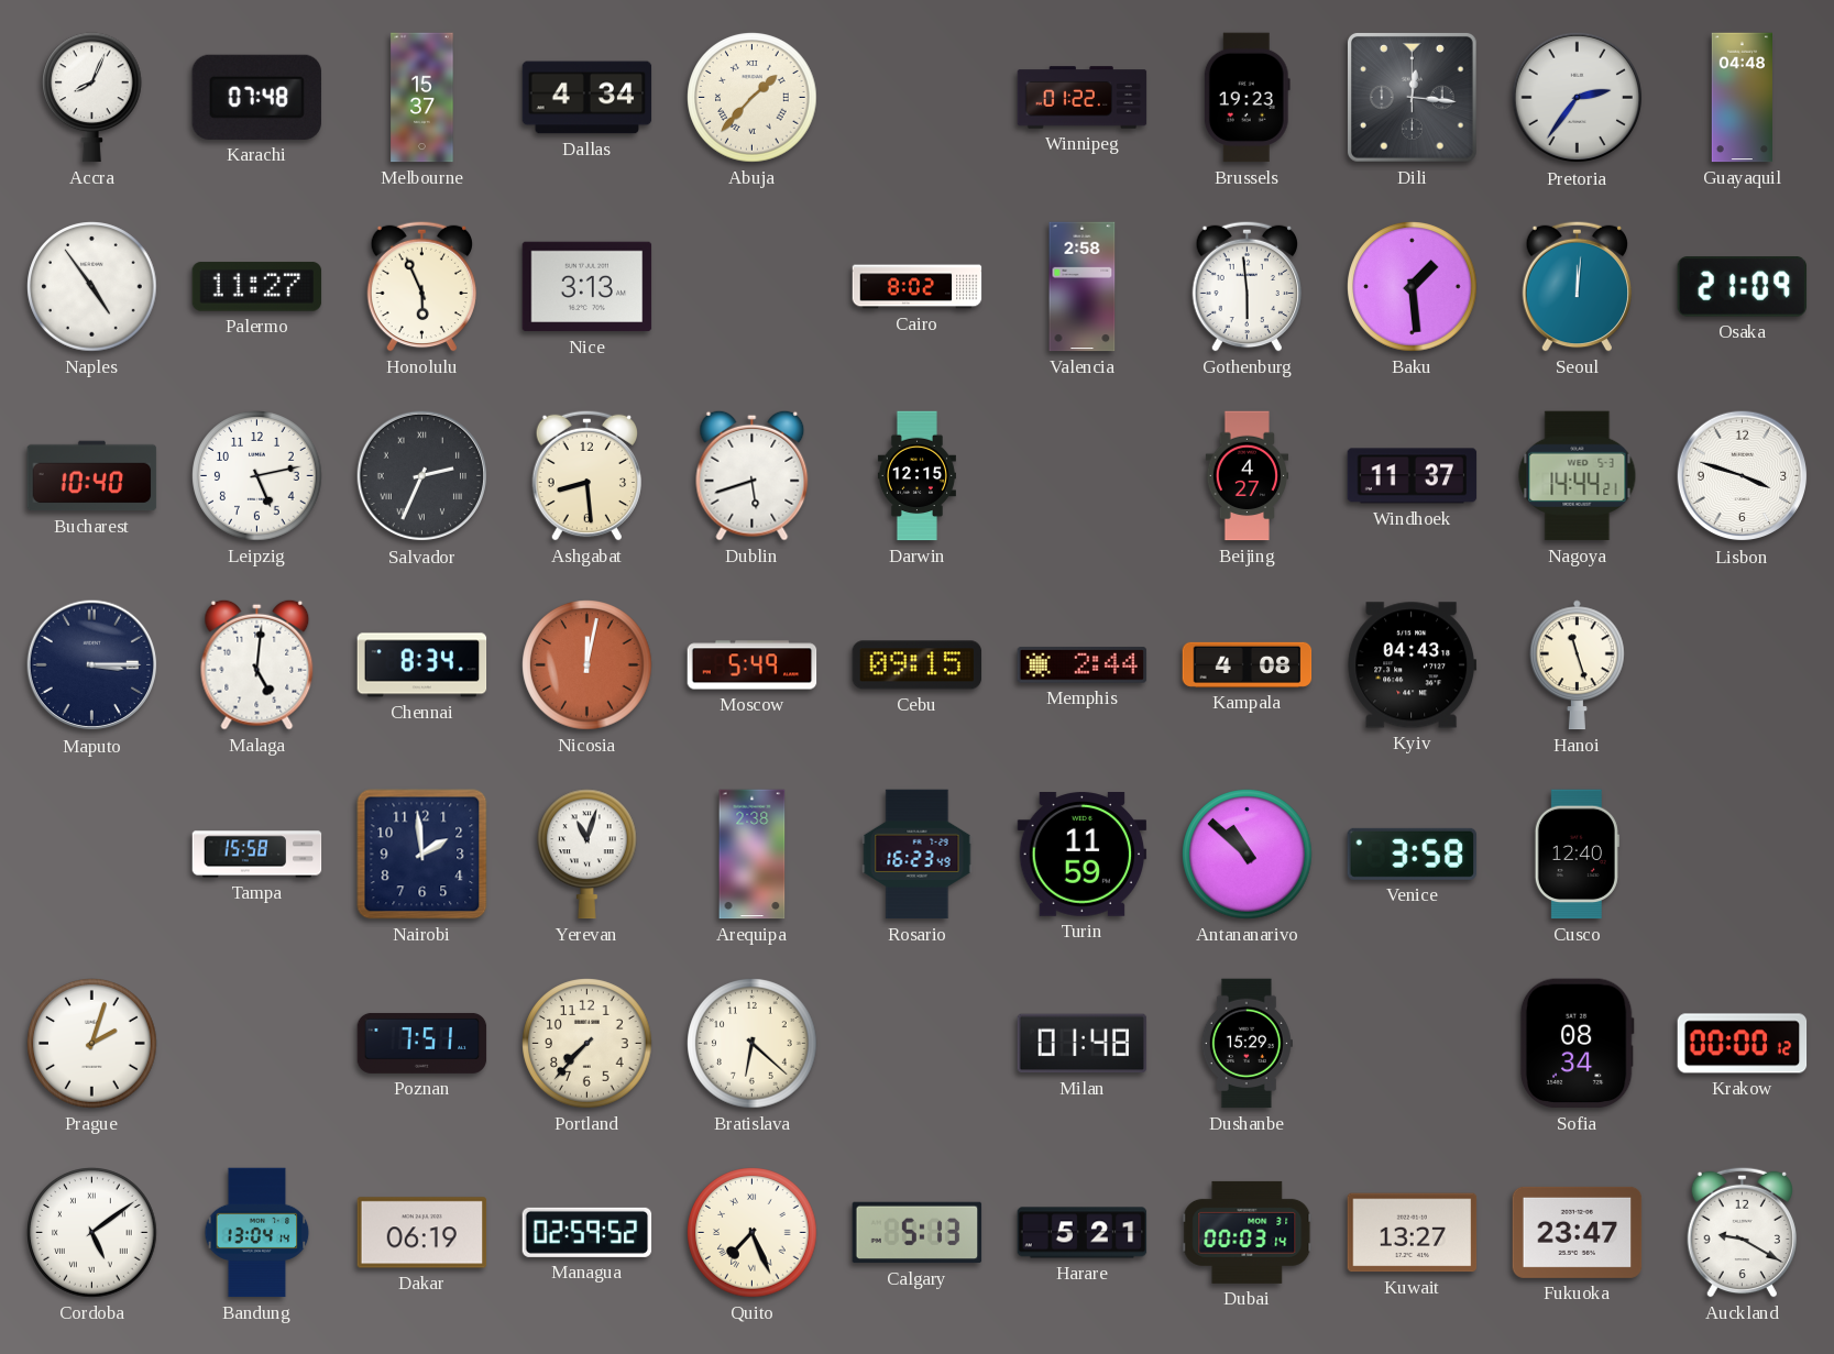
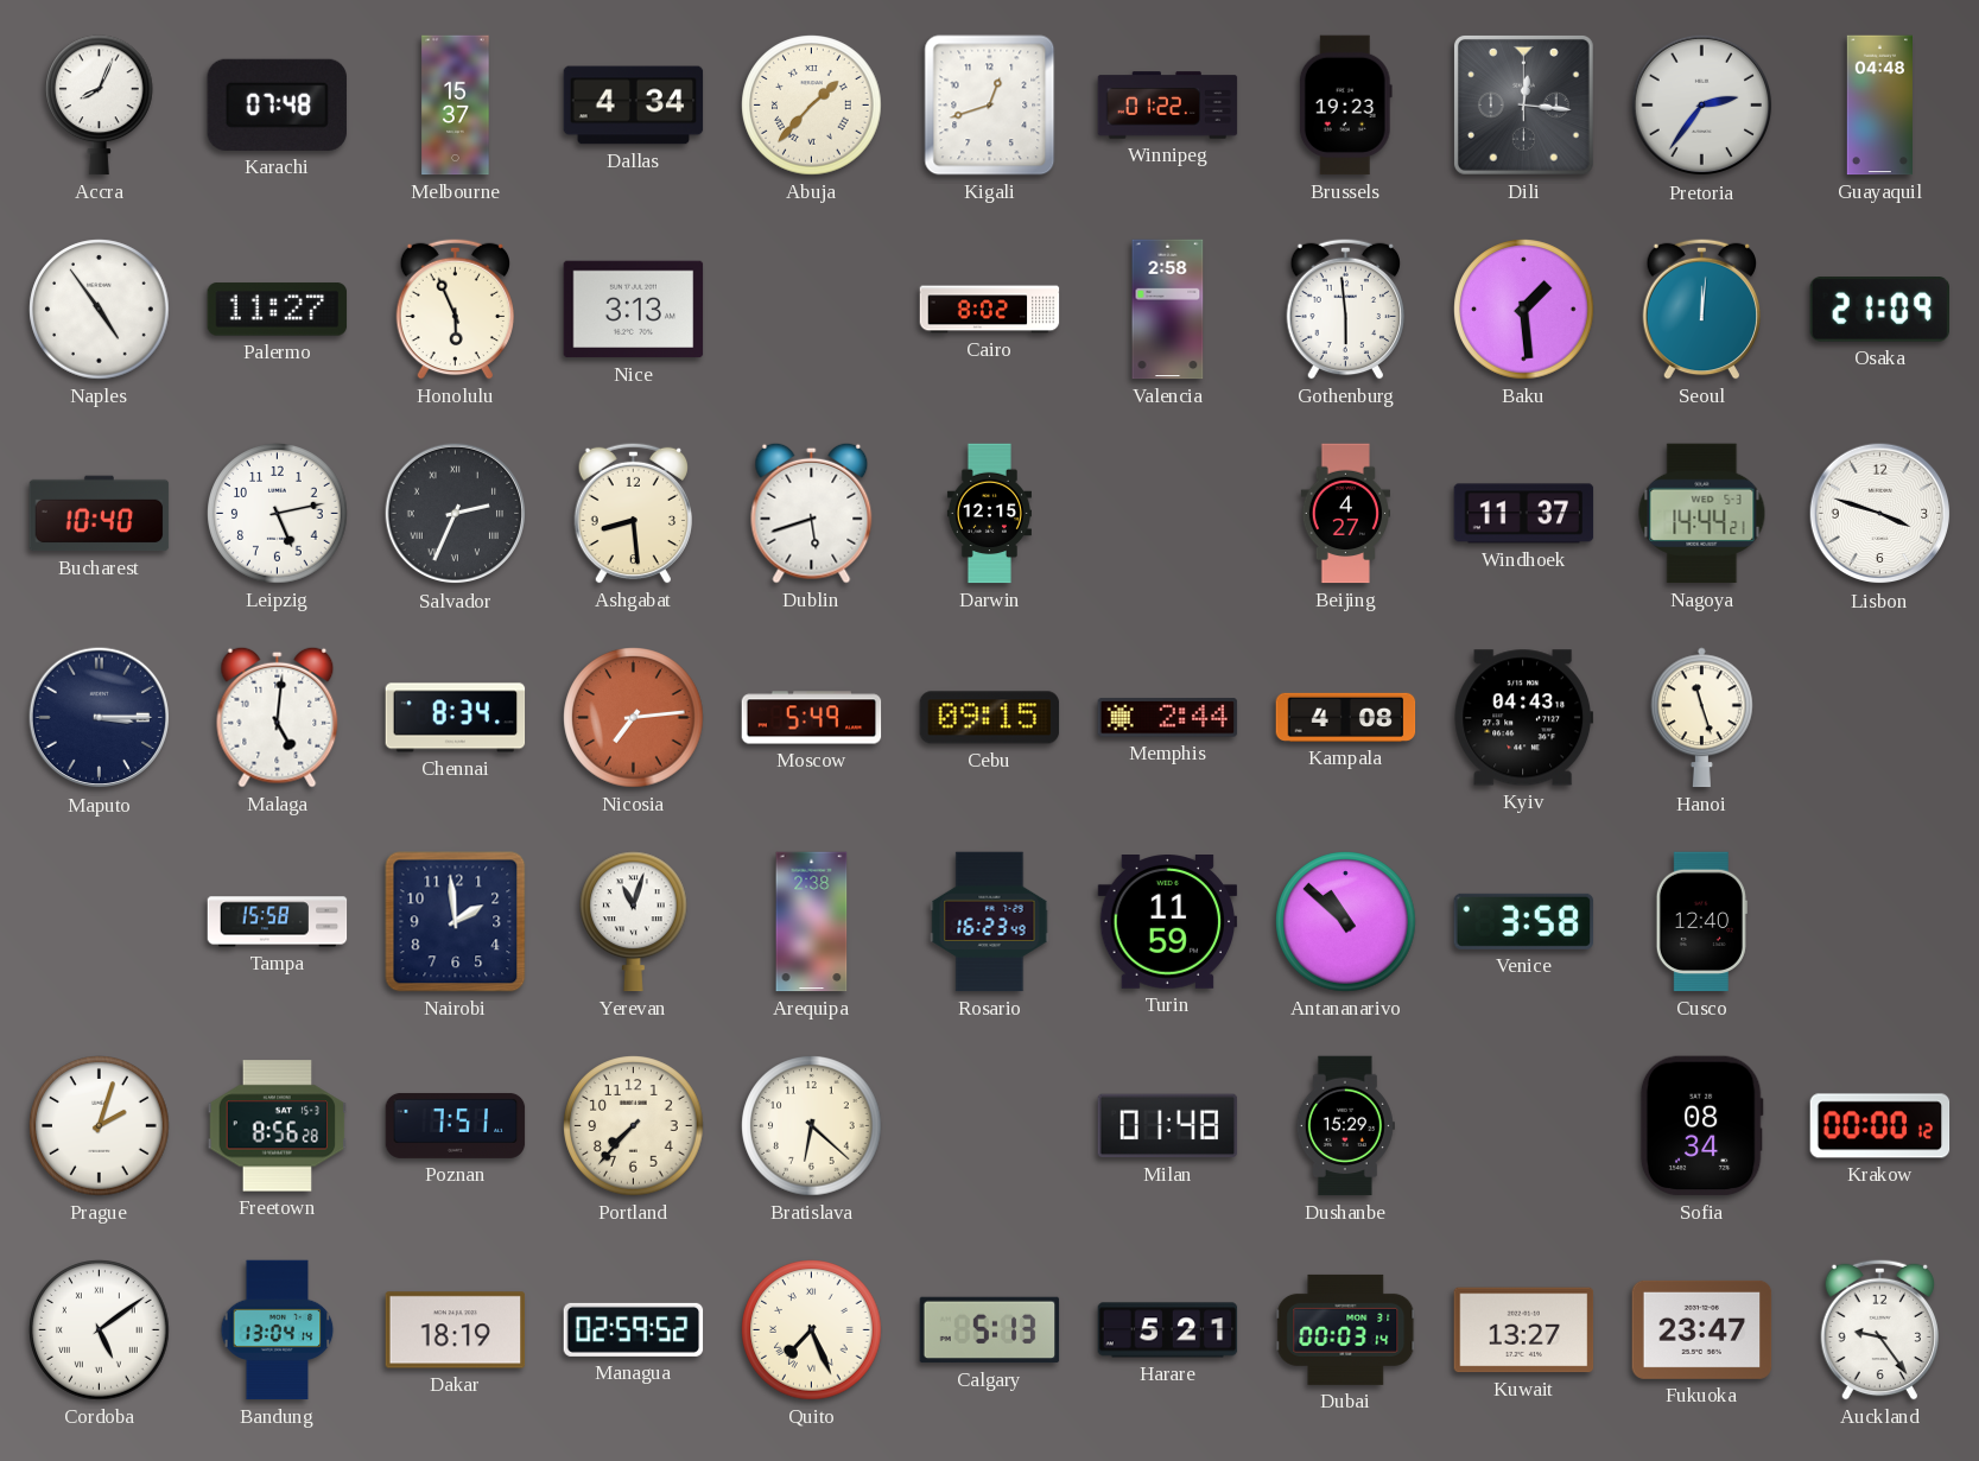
Kigali: none -> 12:42 (990, 106)
Nicosia: 12:02 -> 7:14 (634, 718)
Freetown: none -> 8:56 (278, 1126)
Dakar: 06:19 -> 18:19 (456, 1330)
Auckland: 9:20 -> 9:24 (1880, 1329)
